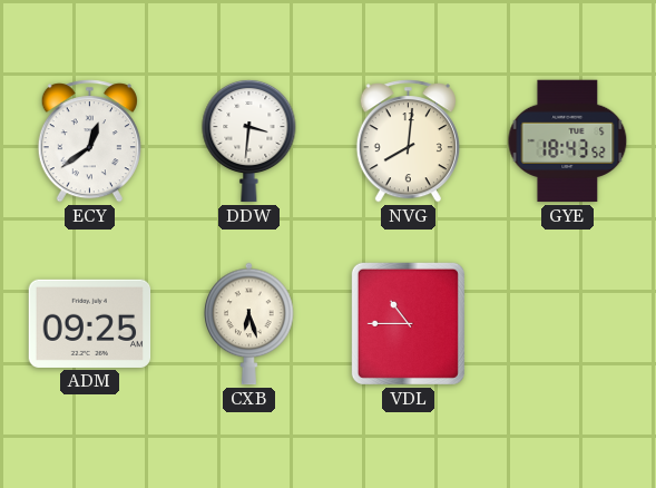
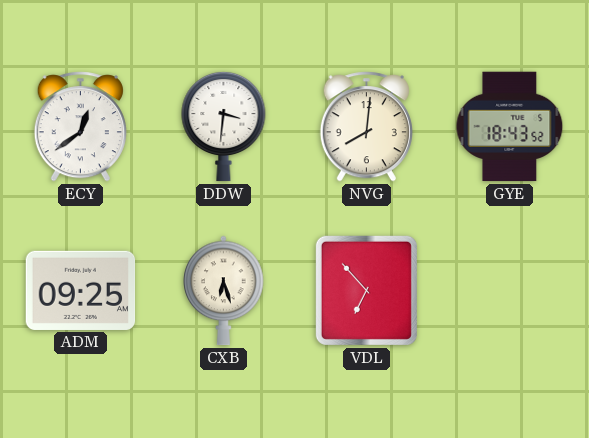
VDL: 10:45 -> 6:53 (366, 290)
